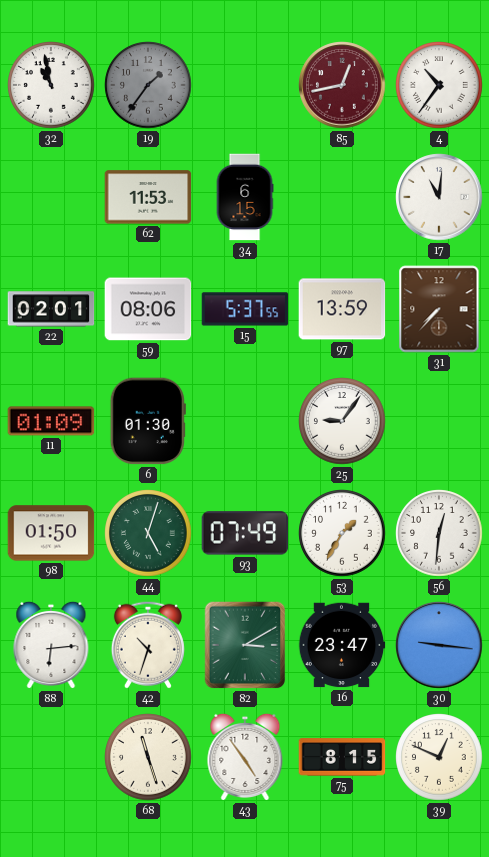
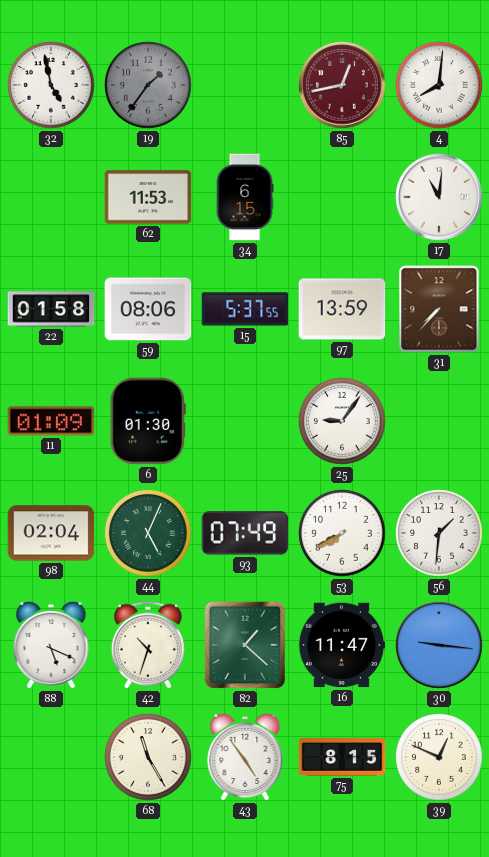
32: 10:58 -> 4:58 (51, 85)
4: 10:36 -> 8:01 (439, 85)
22: 02:01 -> 01:58 (51, 309)
98: 01:50 -> 02:04 (51, 533)
44: 5:03 -> 5:04 (148, 533)
53: 1:35 -> 7:40 (342, 533)
56: 12:31 -> 1:31 (439, 533)
88: 6:14 -> 5:19 (51, 645)
82: 3:10 -> 1:22 (245, 645)
16: 23:47 -> 11:47 (342, 645)
68: 11:27 -> 11:25 (148, 757)
